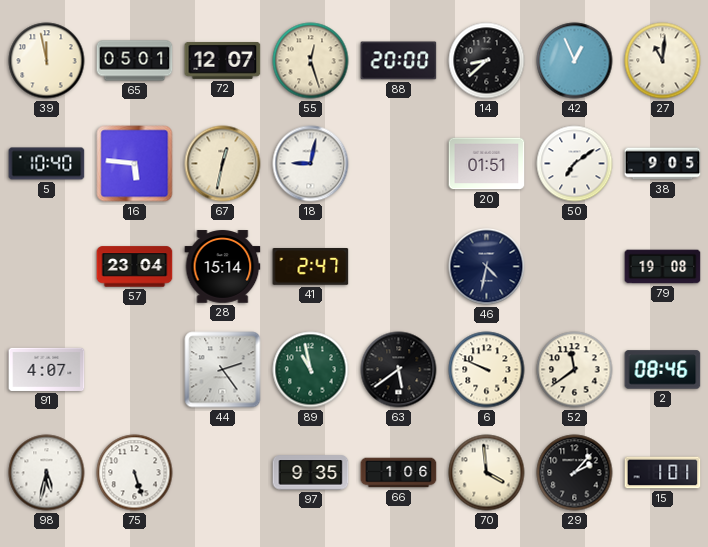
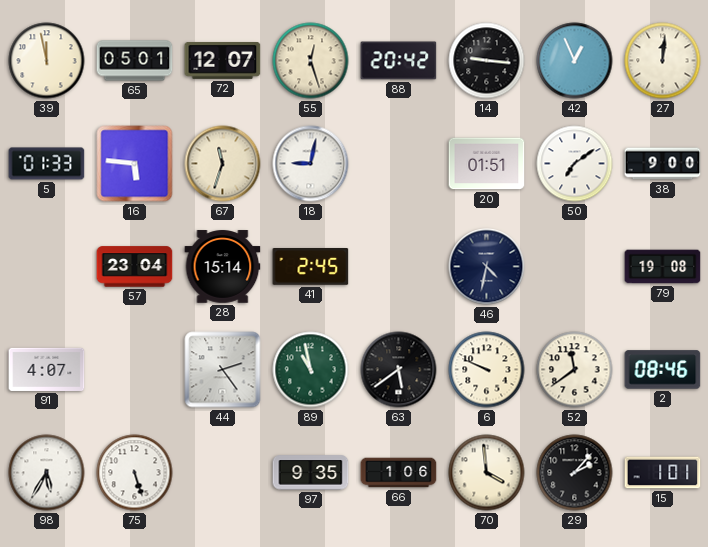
88: 20:00 -> 20:42 (399, 61)
14: 8:38 -> 9:16 (487, 61)
27: 11:01 -> 12:01 (663, 61)
5: 10:40 -> 01:33 (47, 164)
67: 12:32 -> 11:33 (223, 164)
38: 9:05 -> 9:00 (663, 164)
41: 2:47 -> 2:45 (311, 267)
98: 5:32 -> 5:35 (47, 473)
